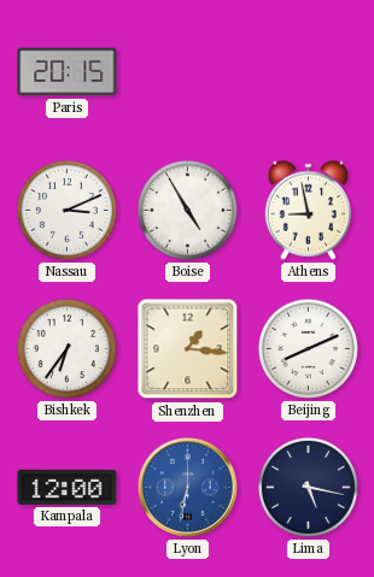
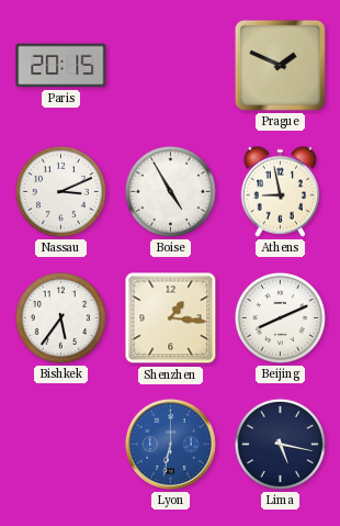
Prague: none -> 1:49 (280, 65)
Bishkek: 6:36 -> 5:36 (60, 317)
Kampala: 12:00 -> none (68, 487)
